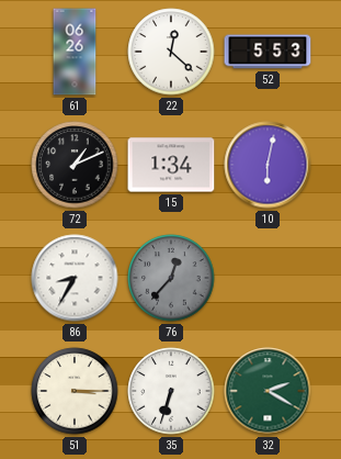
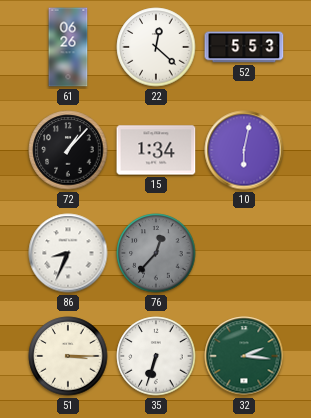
72: 1:11 -> 1:07 (68, 150)
86: 8:35 -> 8:34 (68, 253)
32: 2:20 -> 2:16 (244, 356)
